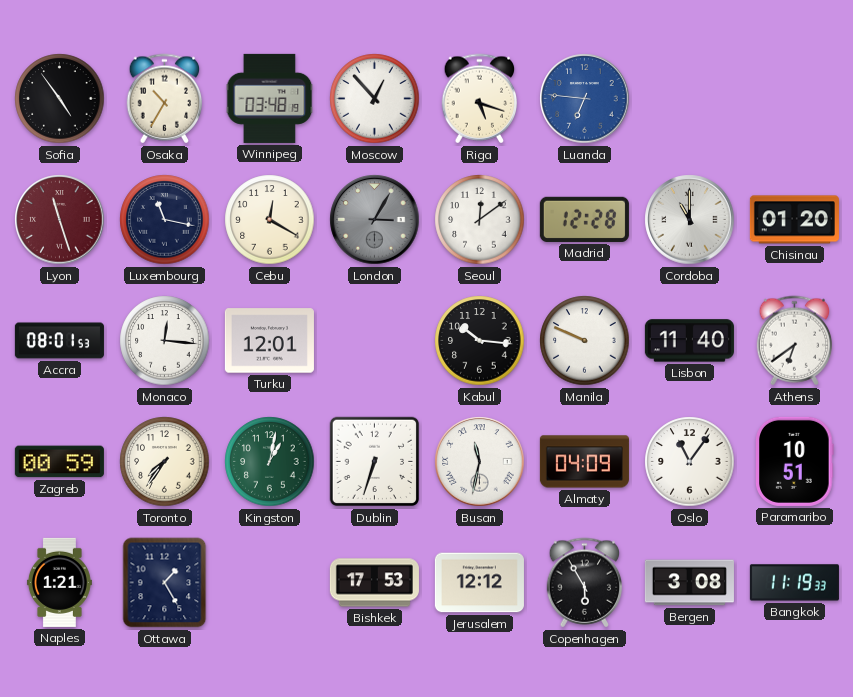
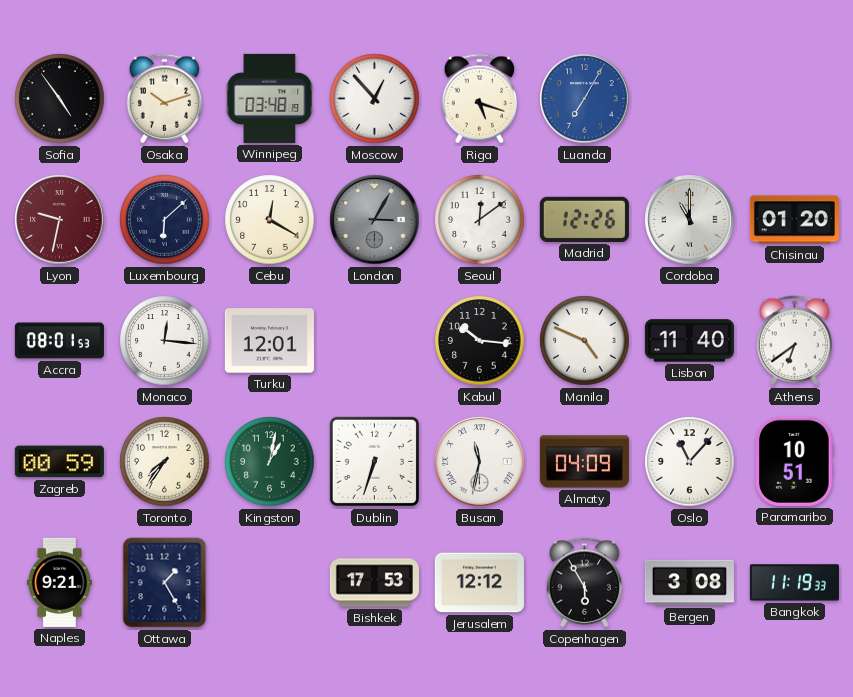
Osaka: 10:35 -> 10:12 (165, 99)
Luanda: 6:46 -> 7:05 (585, 99)
Lyon: 11:27 -> 9:32 (60, 220)
Luxembourg: 11:17 -> 6:08 (165, 220)
Madrid: 12:28 -> 12:26 (584, 219)
Manila: 9:49 -> 4:49 (585, 341)
Oslo: 11:06 -> 11:07 (690, 462)
Naples: 1:21 -> 9:21 (59, 582)
